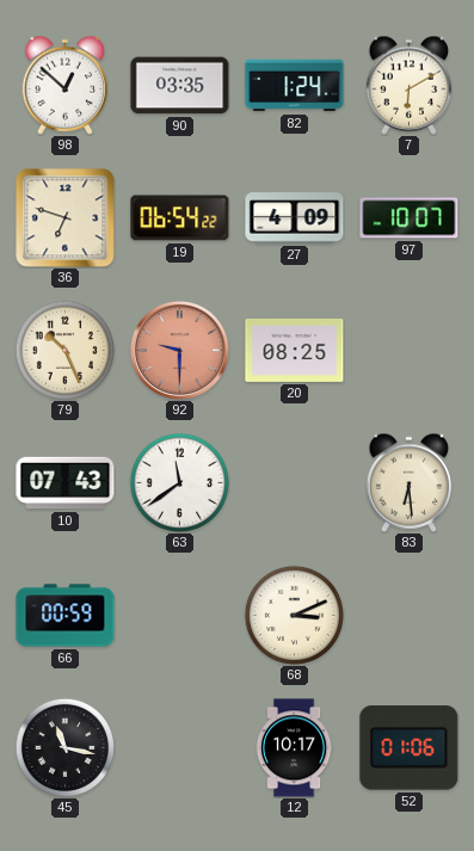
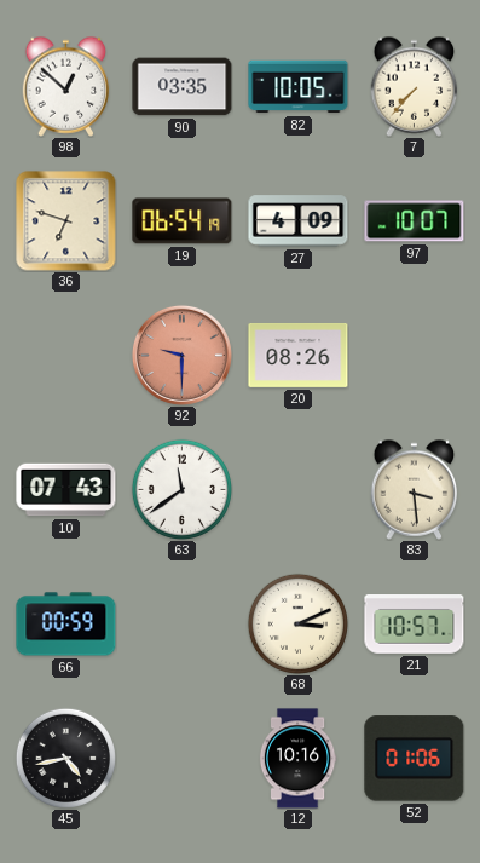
82: 1:24 -> 10:05 (299, 87)
7: 6:10 -> 7:37 (415, 86)
19: 06:54:22 -> 06:54:19 (183, 221)
79: 10:26 -> none (64, 350)
20: 08:25 -> 08:26 (299, 355)
83: 6:29 -> 3:29 (415, 489)
21: none -> 10:57 (415, 625)
45: 11:17 -> 4:43 (65, 758)
12: 10:17 -> 10:16 (297, 759)
